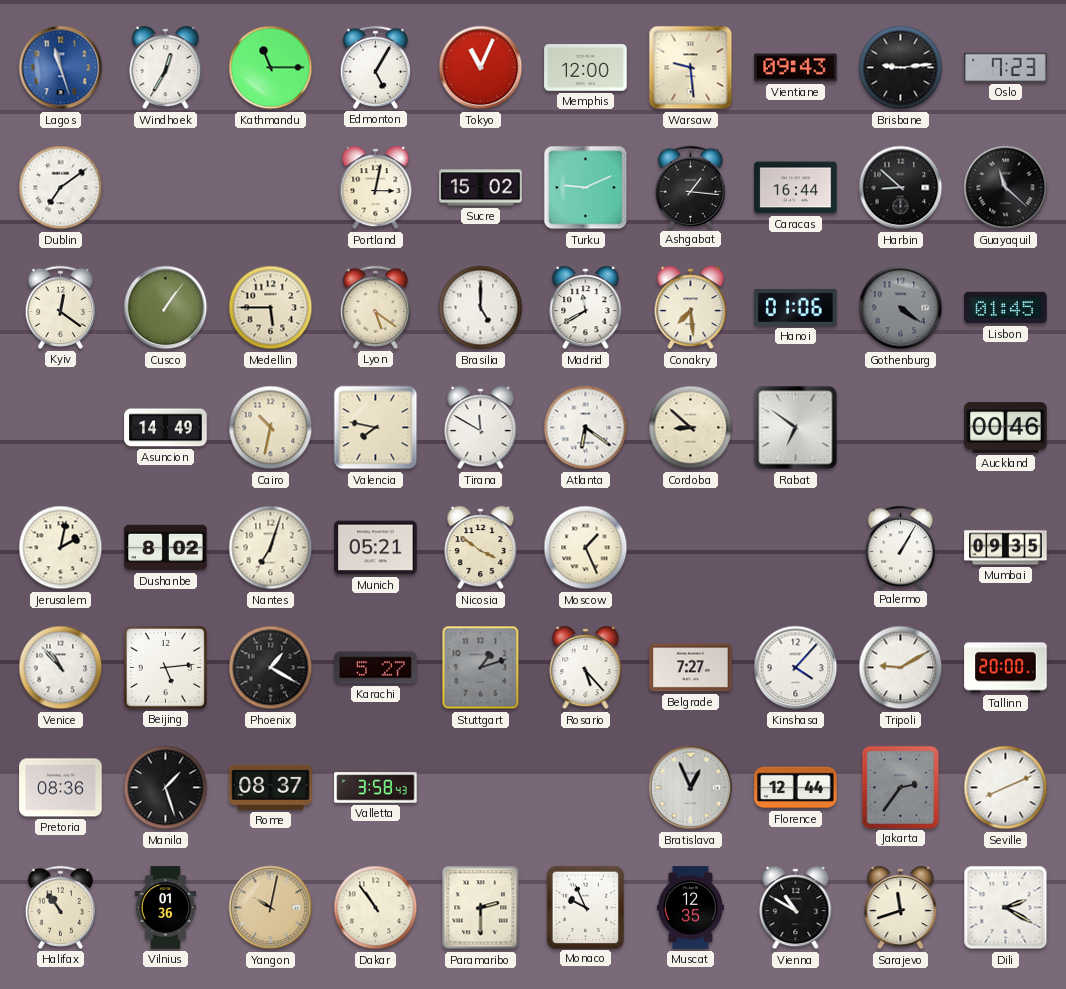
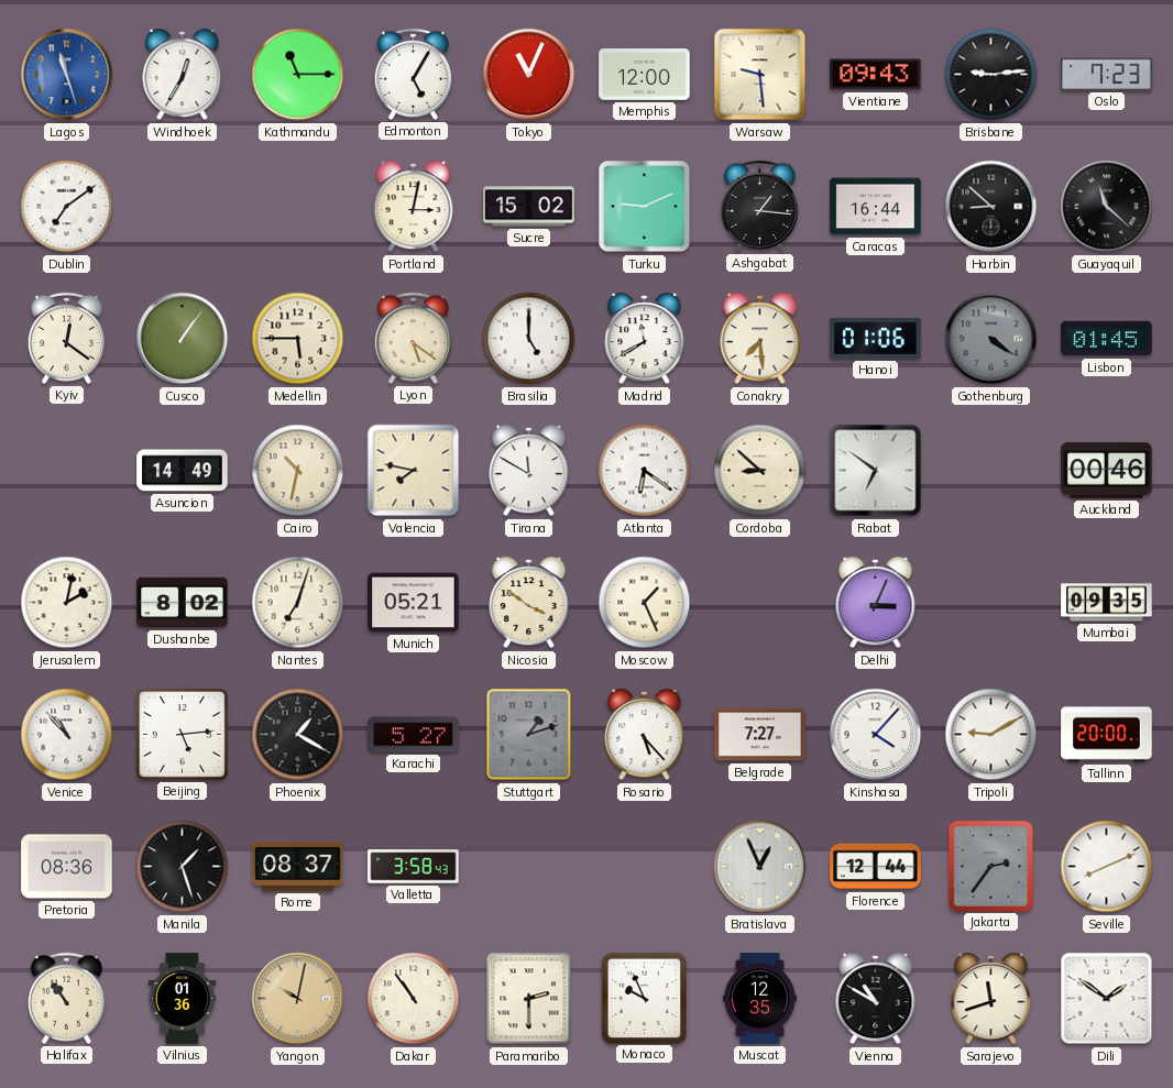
Delhi: none -> 3:04 (876, 603)
Palermo: 1:05 -> none (900, 547)
Dili: 2:20 -> 1:51 (1107, 999)
